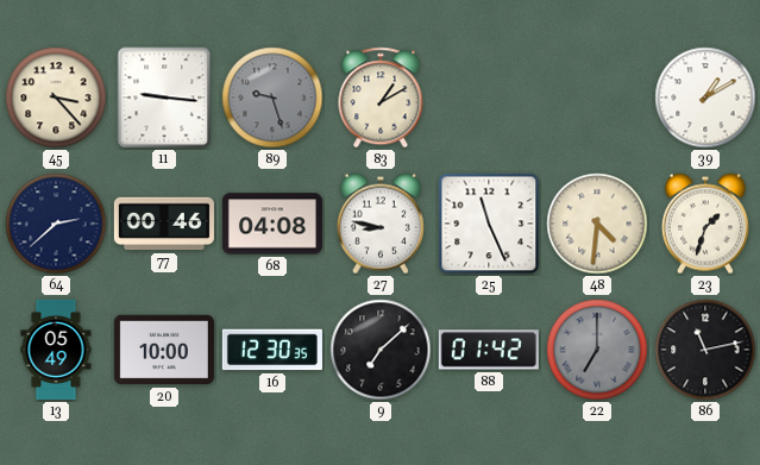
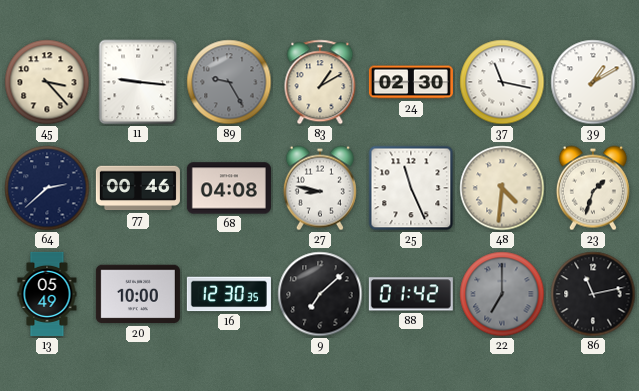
89: 9:27 -> 9:25 (229, 82)
24: none -> 02:30 (411, 82)
37: none -> 11:17 (502, 82)
